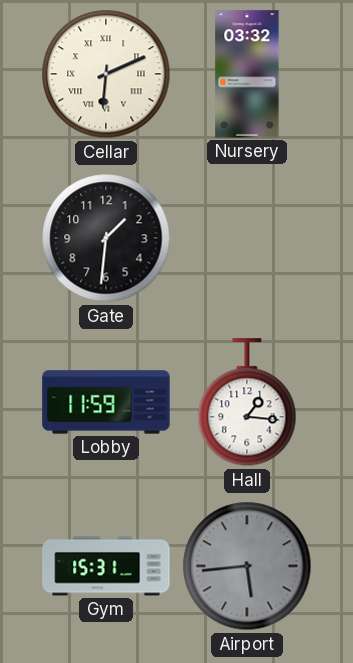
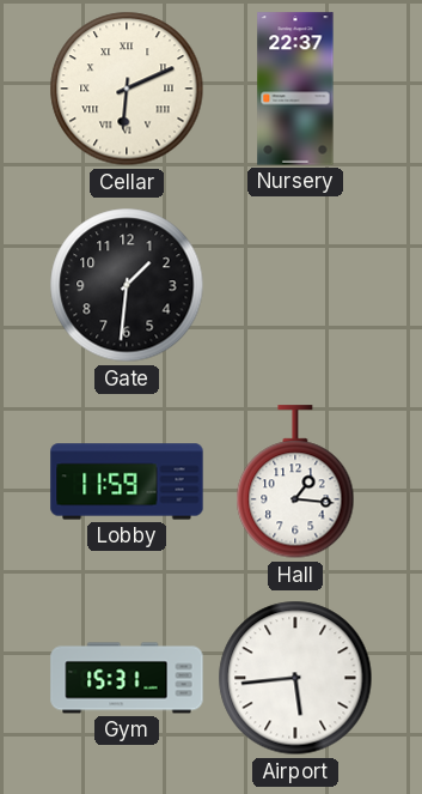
Nursery: 03:32 -> 22:37 (295, 89)
Airport dial: grey -> white (295, 678)
